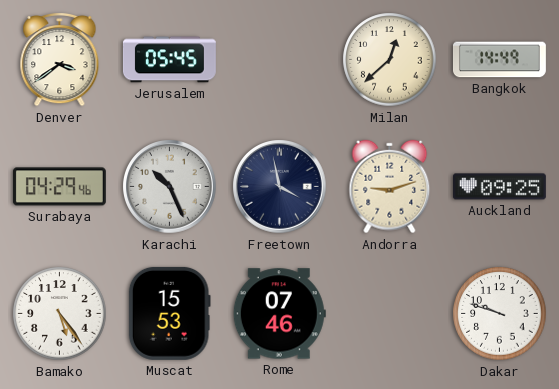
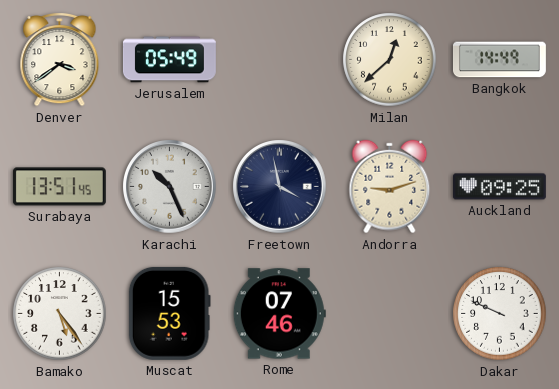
Jerusalem: 05:45 -> 05:49 (169, 60)
Surabaya: 04:29 -> 13:51 (59, 187)
Dakar: 9:48 -> 9:49 (500, 314)
